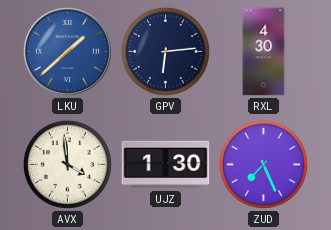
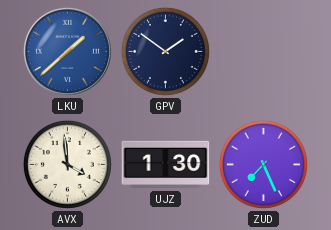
GPV: 6:14 -> 1:51 (165, 51)
RXL: 4:30 -> none (264, 52)
